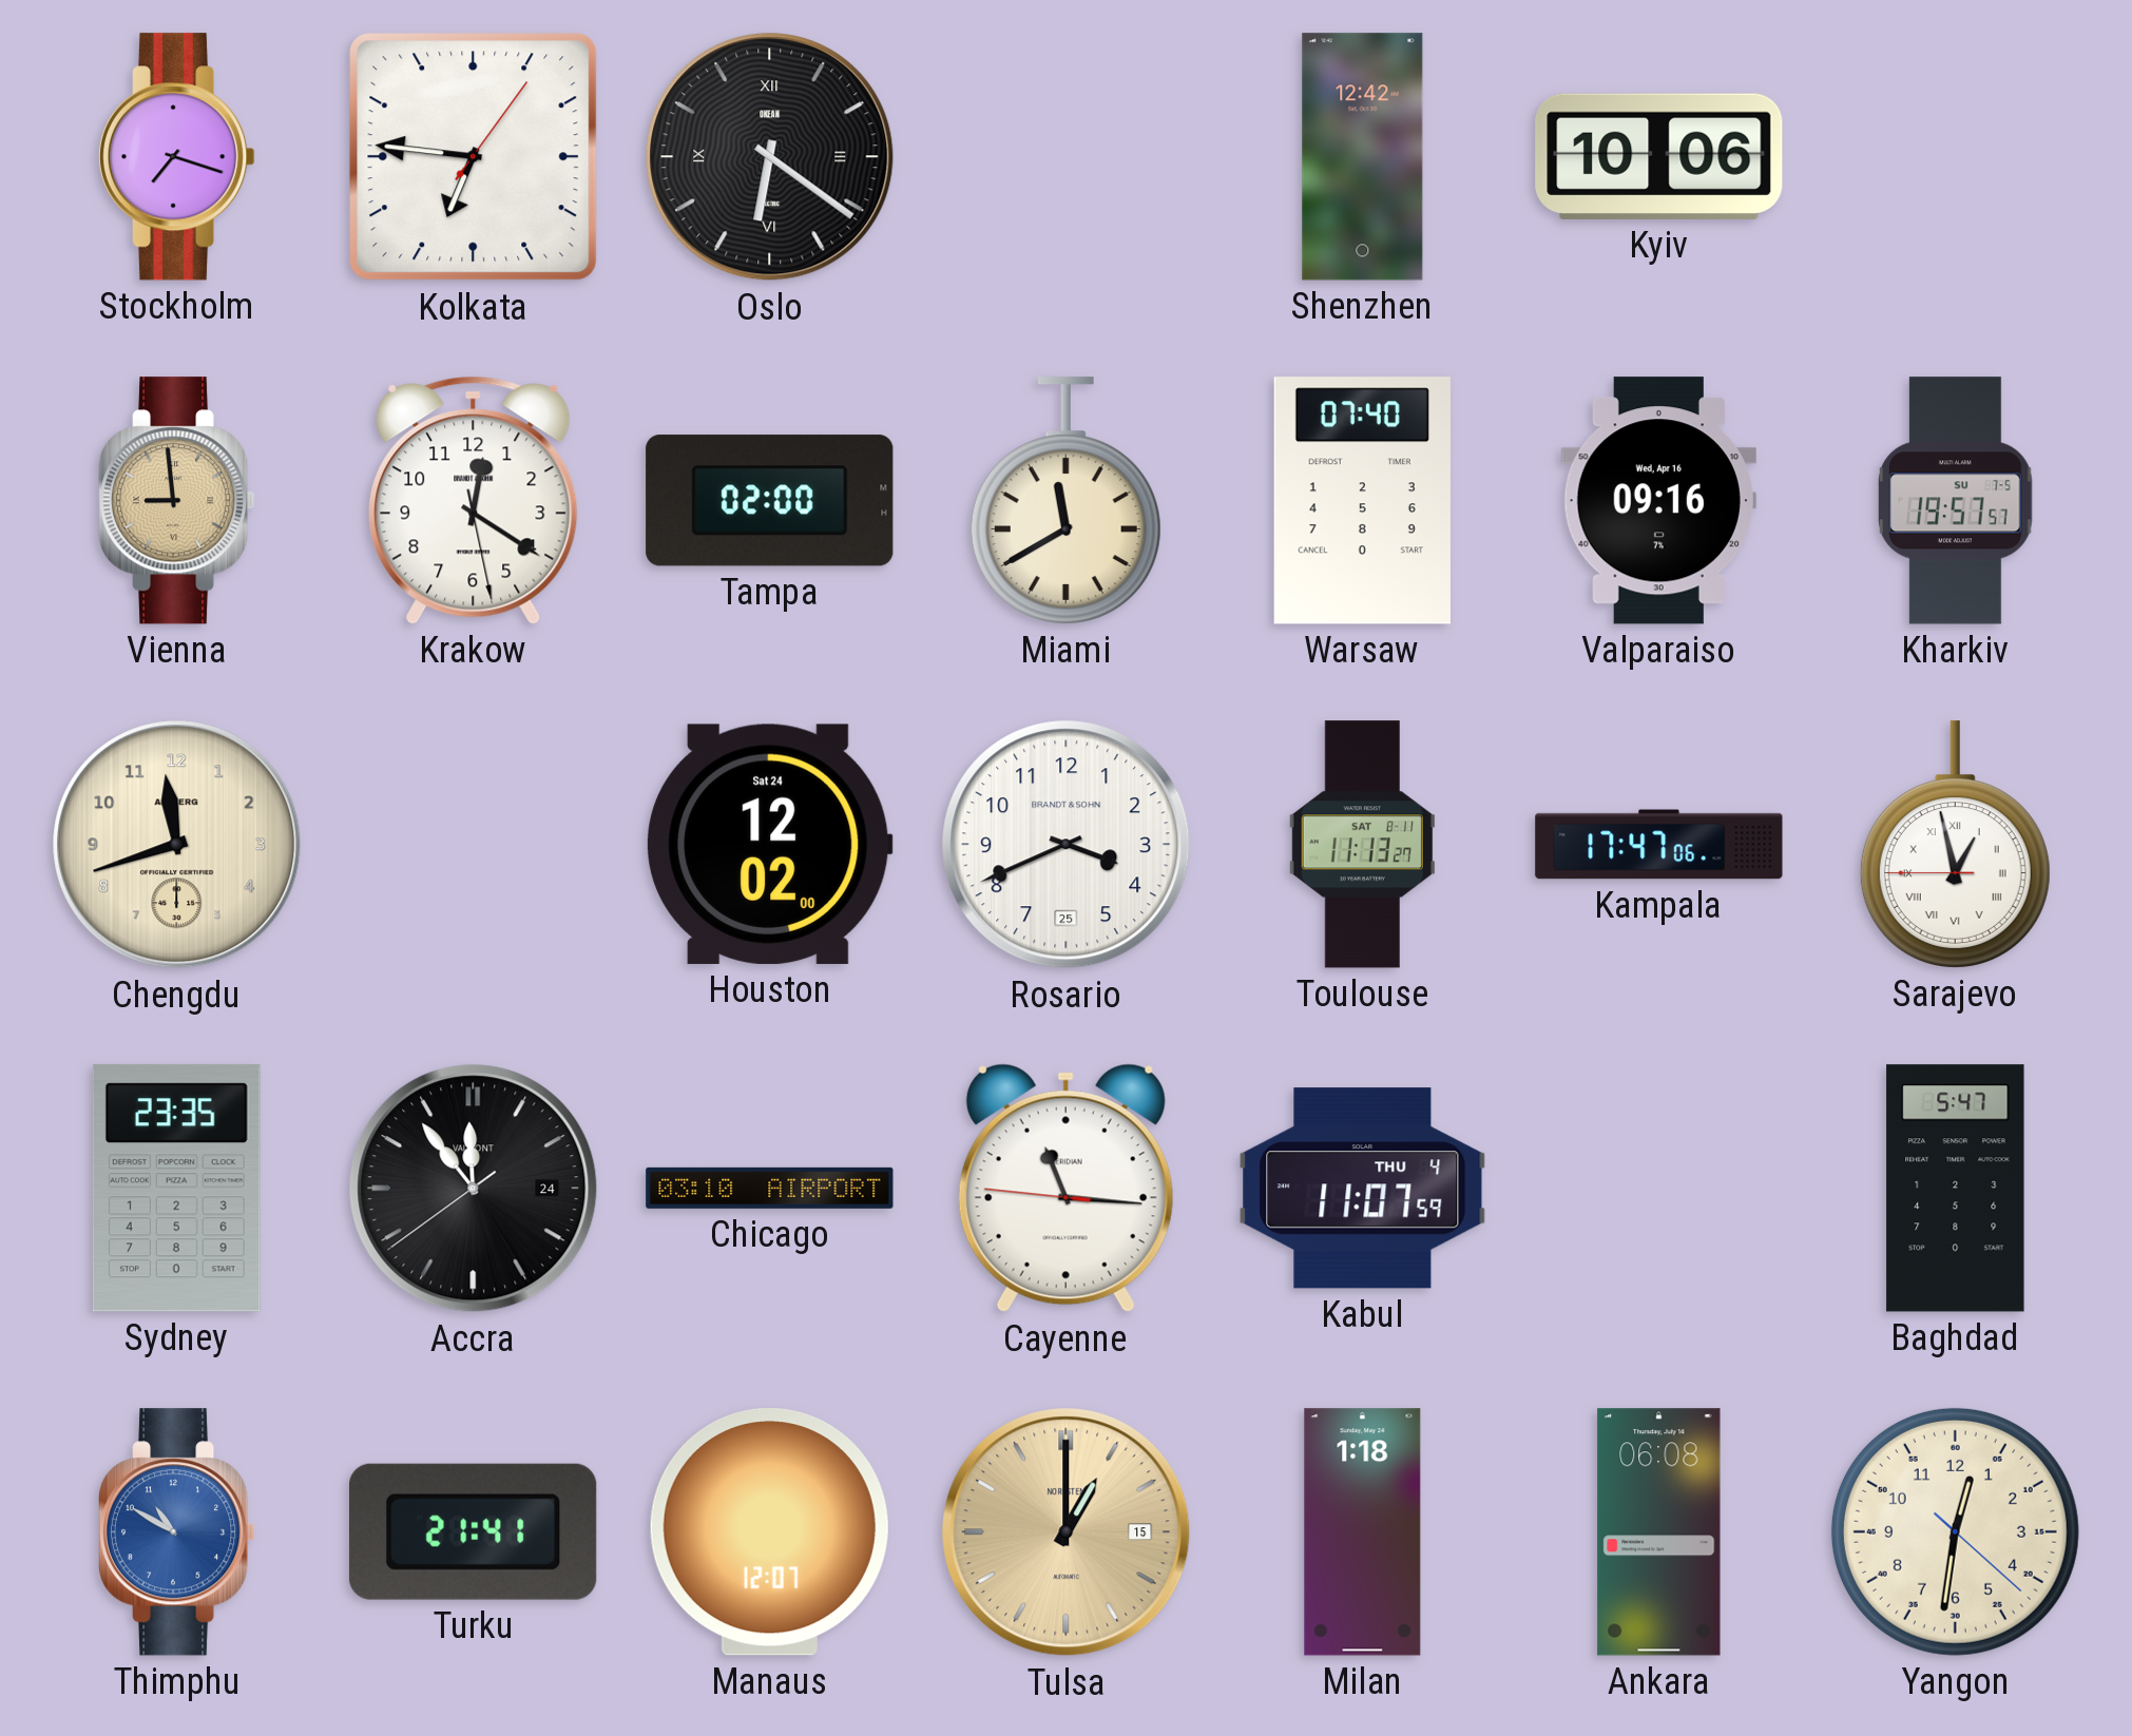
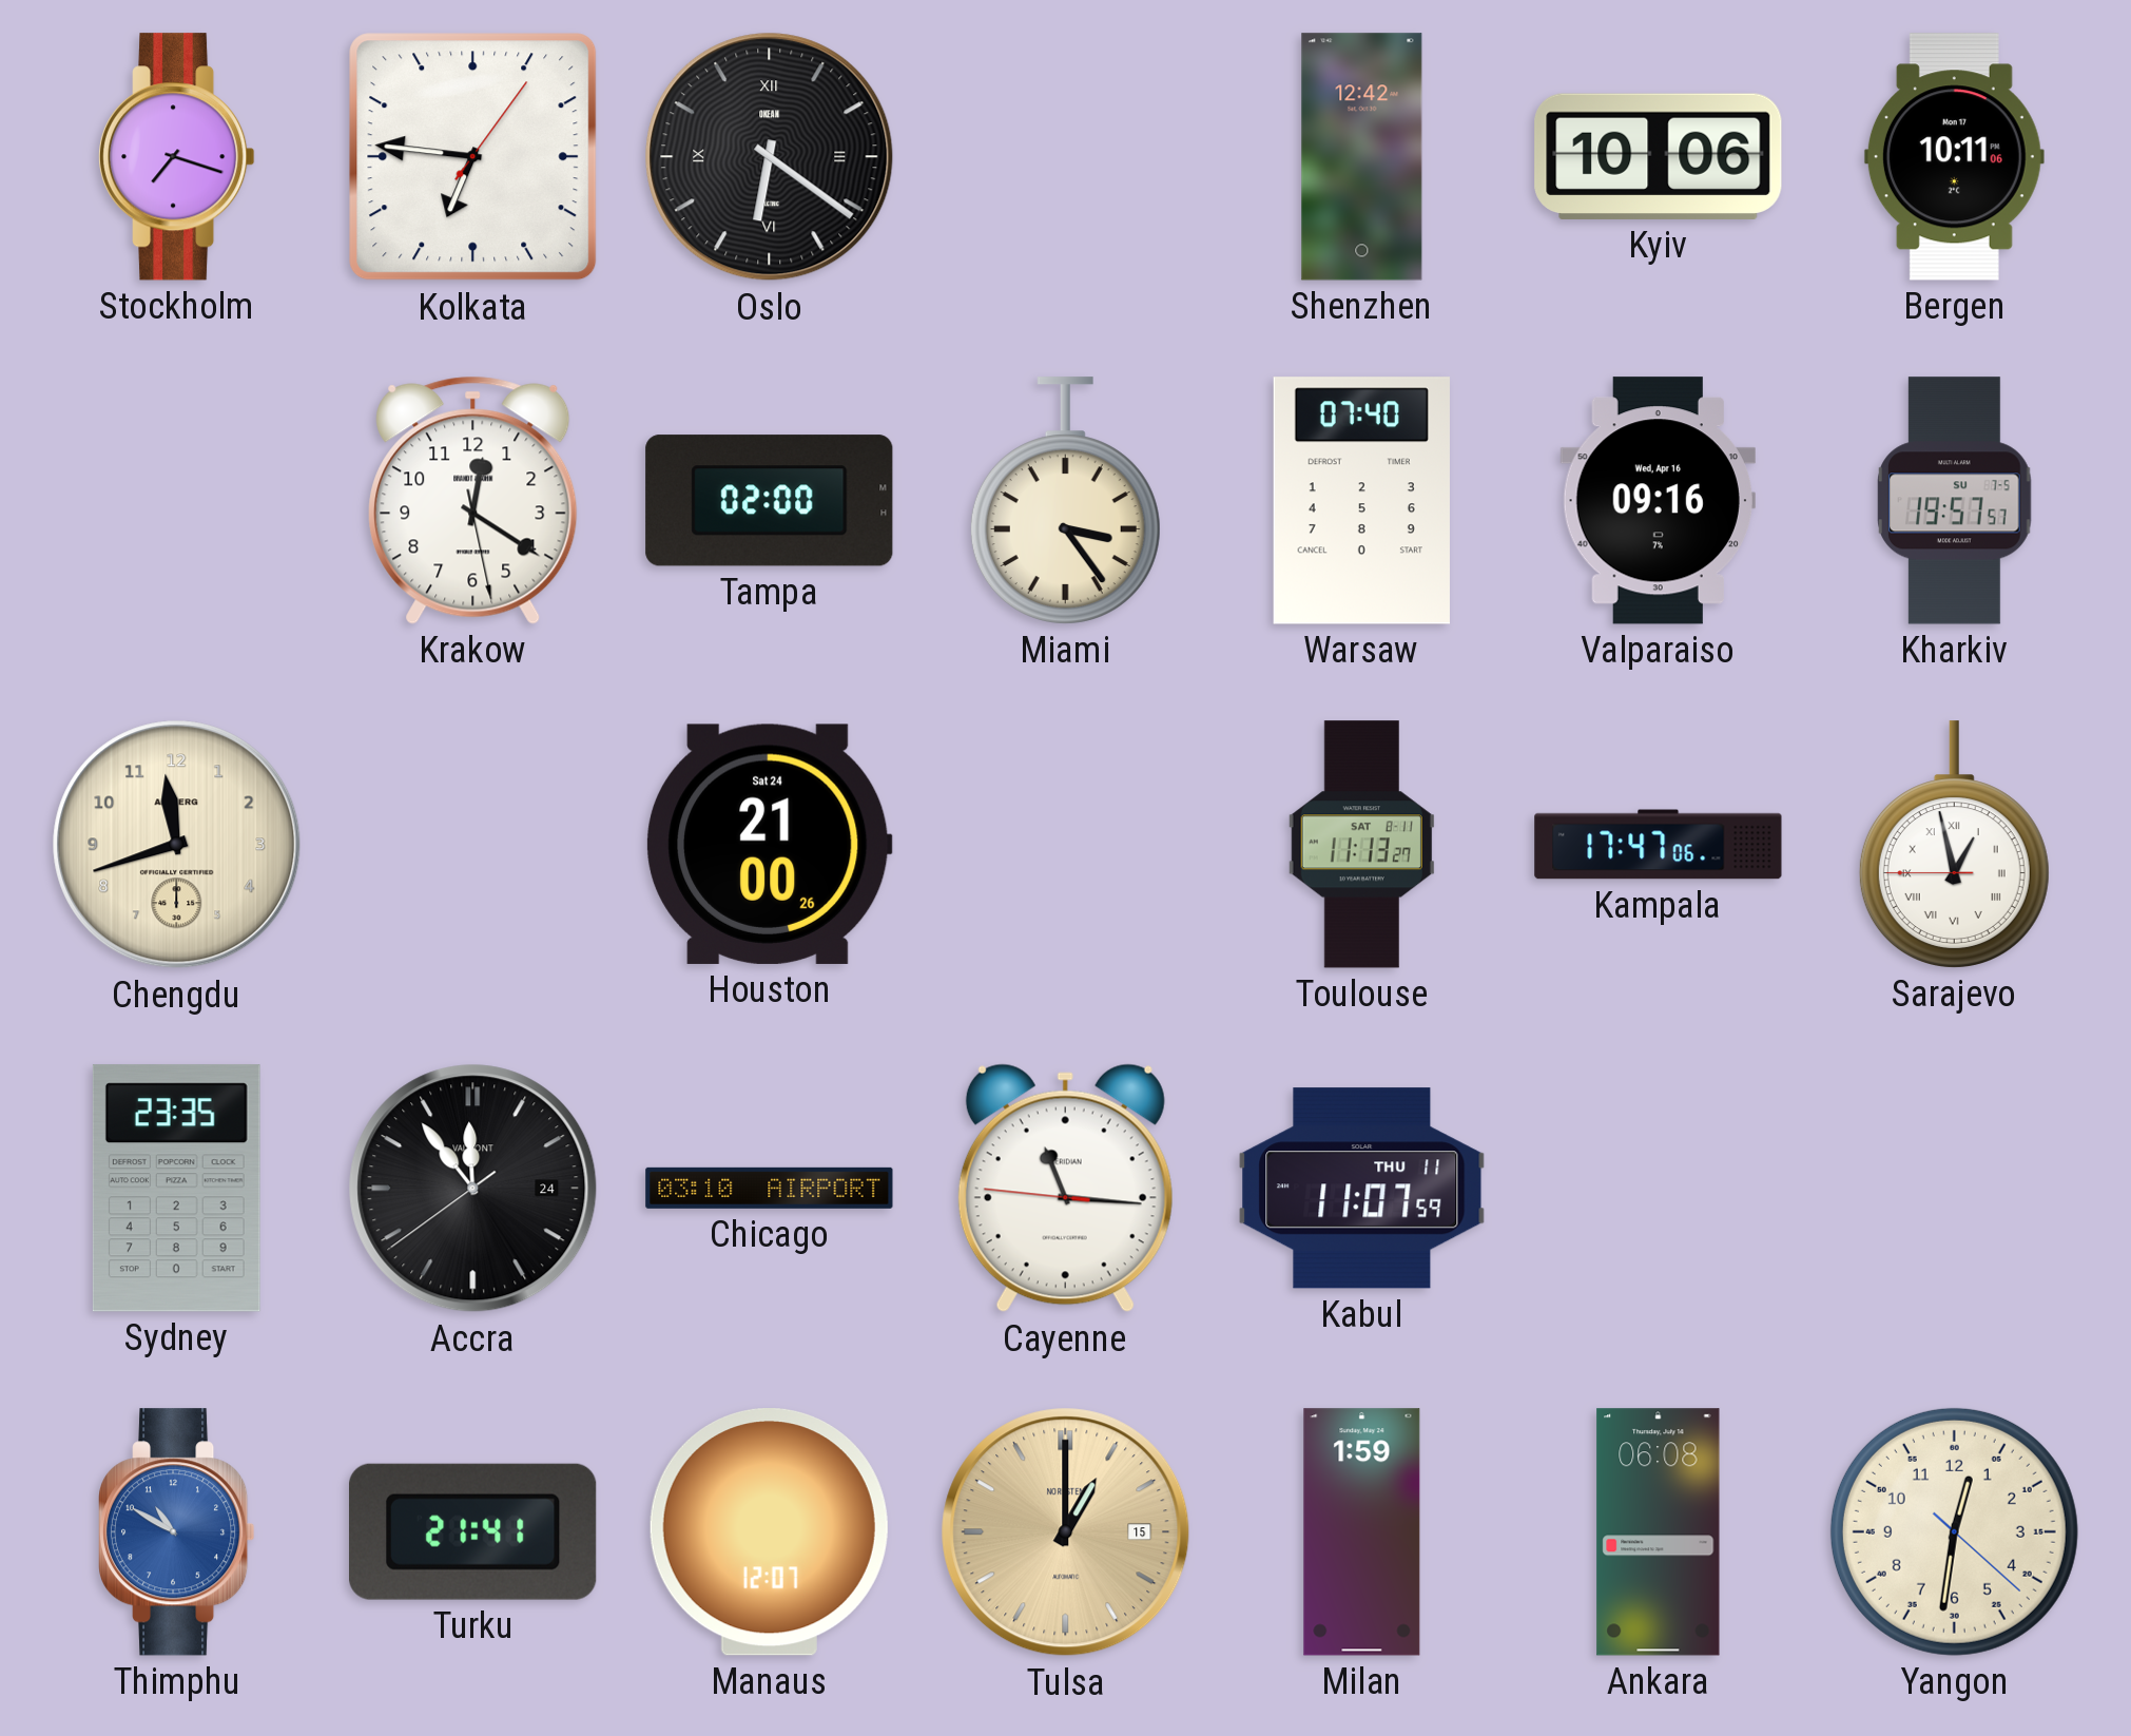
Bergen: none -> 10:11 (1954, 157)
Vienna: 8:59 -> none (177, 501)
Miami: 11:40 -> 3:24 (1065, 501)
Houston: 12:02 -> 21:00 (770, 844)
Rosario: 3:41 -> none (1067, 845)
Kabul date: THU 4 -> THU 11 (1362, 1189)
Baghdad: 5:47 -> none (1956, 1189)
Milan: 1:18 -> 1:59 (1362, 1532)
